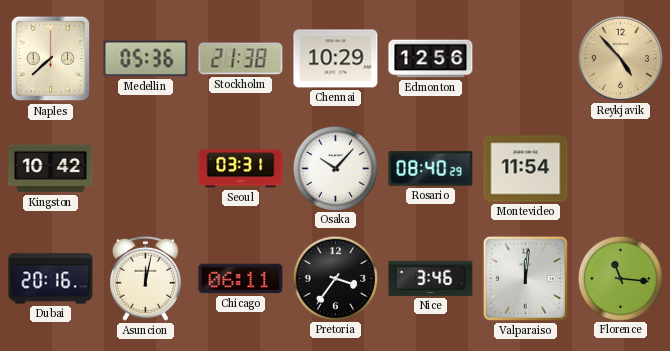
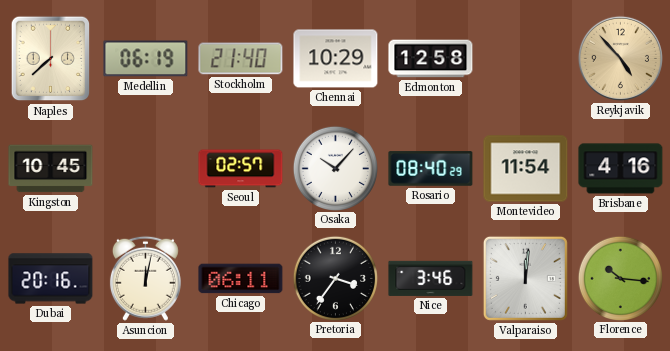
Medellin: 05:36 -> 06:19 (146, 59)
Stockholm: 21:38 -> 21:40 (241, 59)
Edmonton: 12:56 -> 12:58 (431, 59)
Kingston: 10:42 -> 10:45 (51, 169)
Seoul: 03:31 -> 02:57 (241, 169)
Brisbane: none -> 4:16 (621, 169)
Florence: 11:16 -> 10:16 (620, 278)
